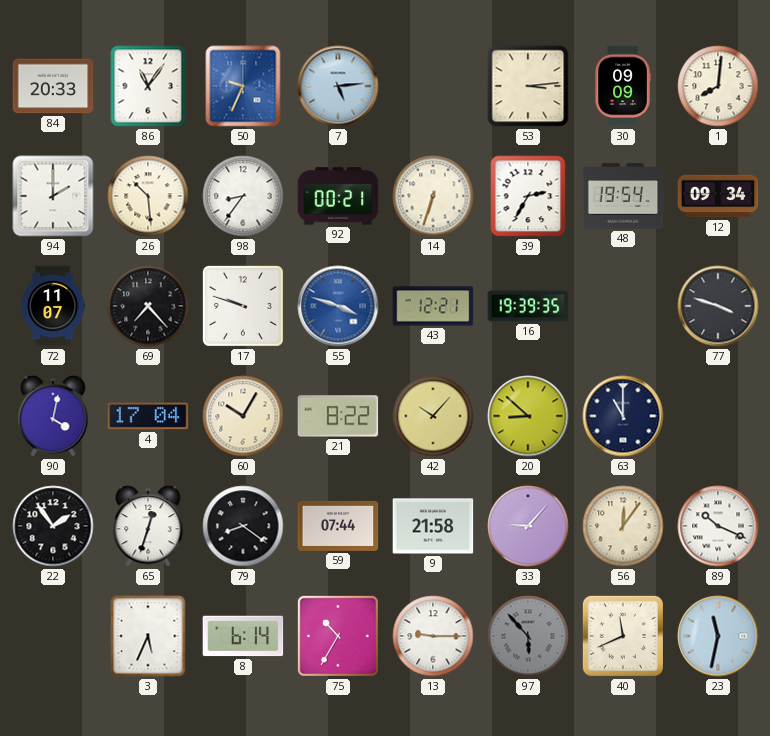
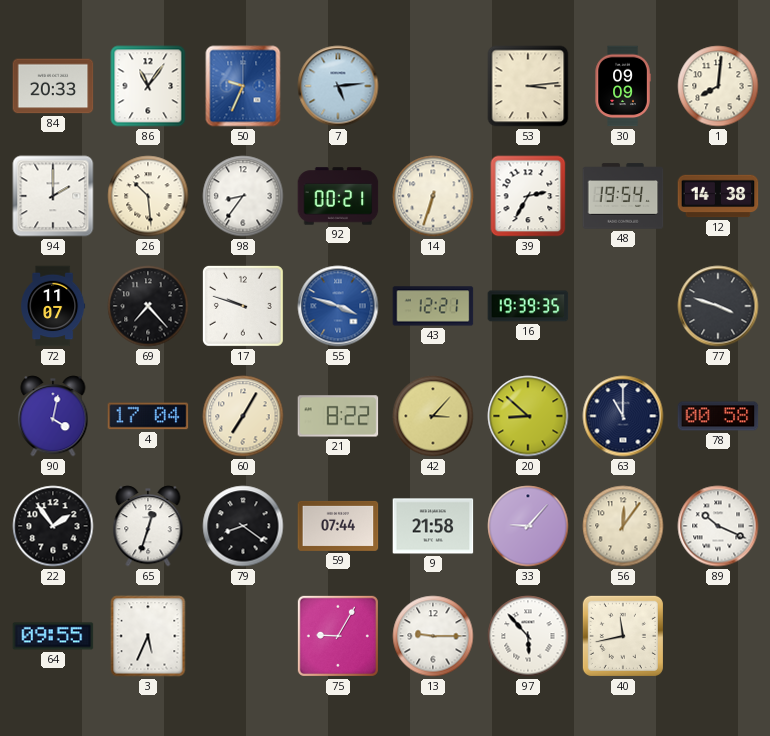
12: 09:34 -> 14:38 (718, 196)
60: 10:05 -> 7:05 (243, 416)
42: 10:07 -> 3:07 (433, 416)
78: none -> 00:58 (718, 416)
64: none -> 09:55 (53, 636)
8: 6:14 -> none (243, 636)
75: 10:35 -> 9:05 (338, 636)
97 dial: grey -> white (528, 636)
40: 11:41 -> 11:43 (623, 636)
23: 11:32 -> none (718, 636)
